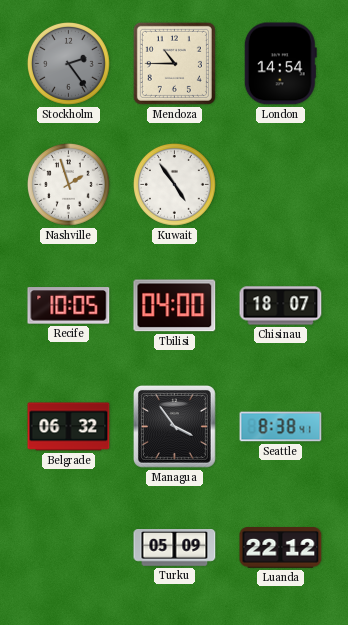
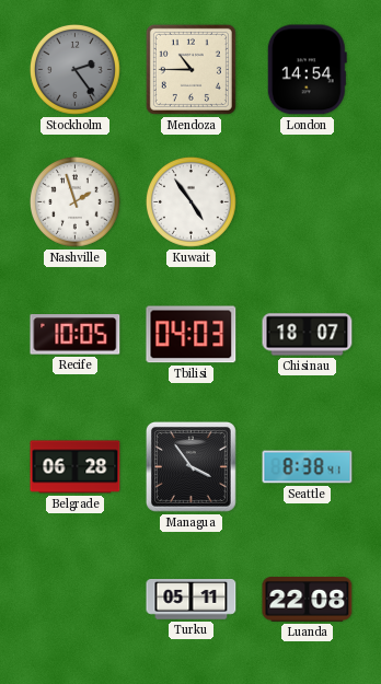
Tbilisi: 04:00 -> 04:03 (192, 335)
Belgrade: 06:32 -> 06:28 (76, 467)
Turku: 05:09 -> 05:11 (192, 600)
Luanda: 22:12 -> 22:08 (308, 600)
